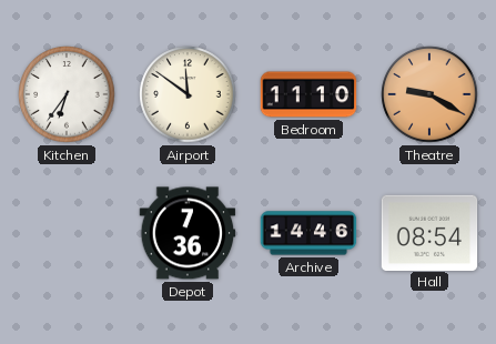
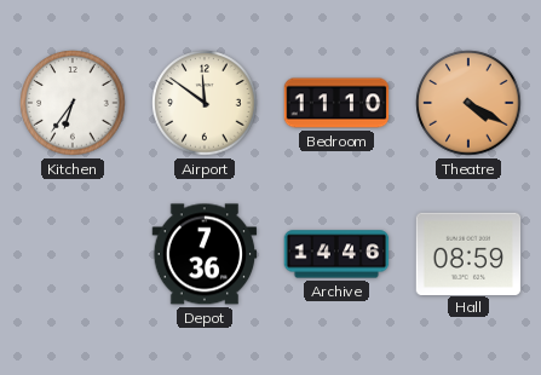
Theatre: 9:20 -> 4:20 (468, 103)
Hall: 08:54 -> 08:59 (468, 253)
